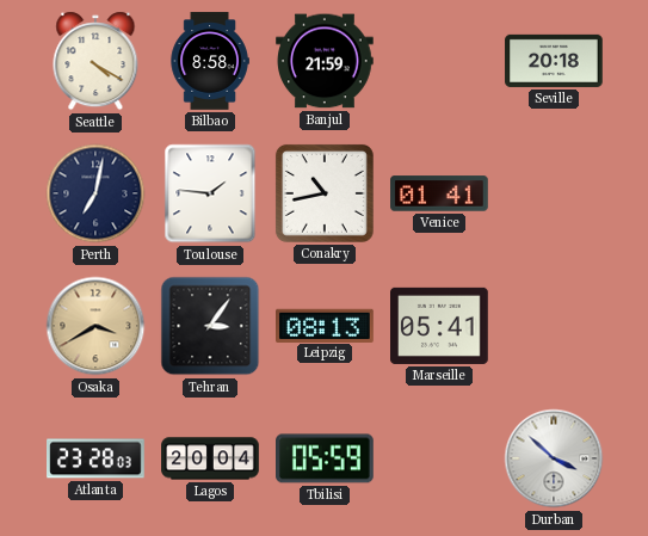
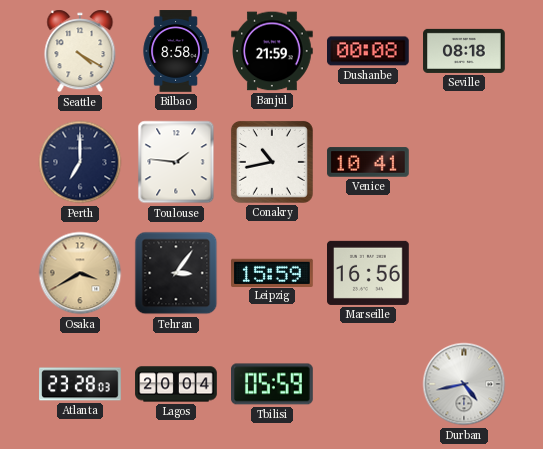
Dushanbe: none -> 00:08 (369, 51)
Seville: 20:18 -> 08:18 (464, 51)
Perth: 7:02 -> 7:00 (80, 162)
Venice: 01:41 -> 10:41 (368, 162)
Leipzig: 08:13 -> 15:59 (273, 272)
Marseille: 05:41 -> 16:56 (368, 273)
Durban: 3:52 -> 4:43 (464, 384)
